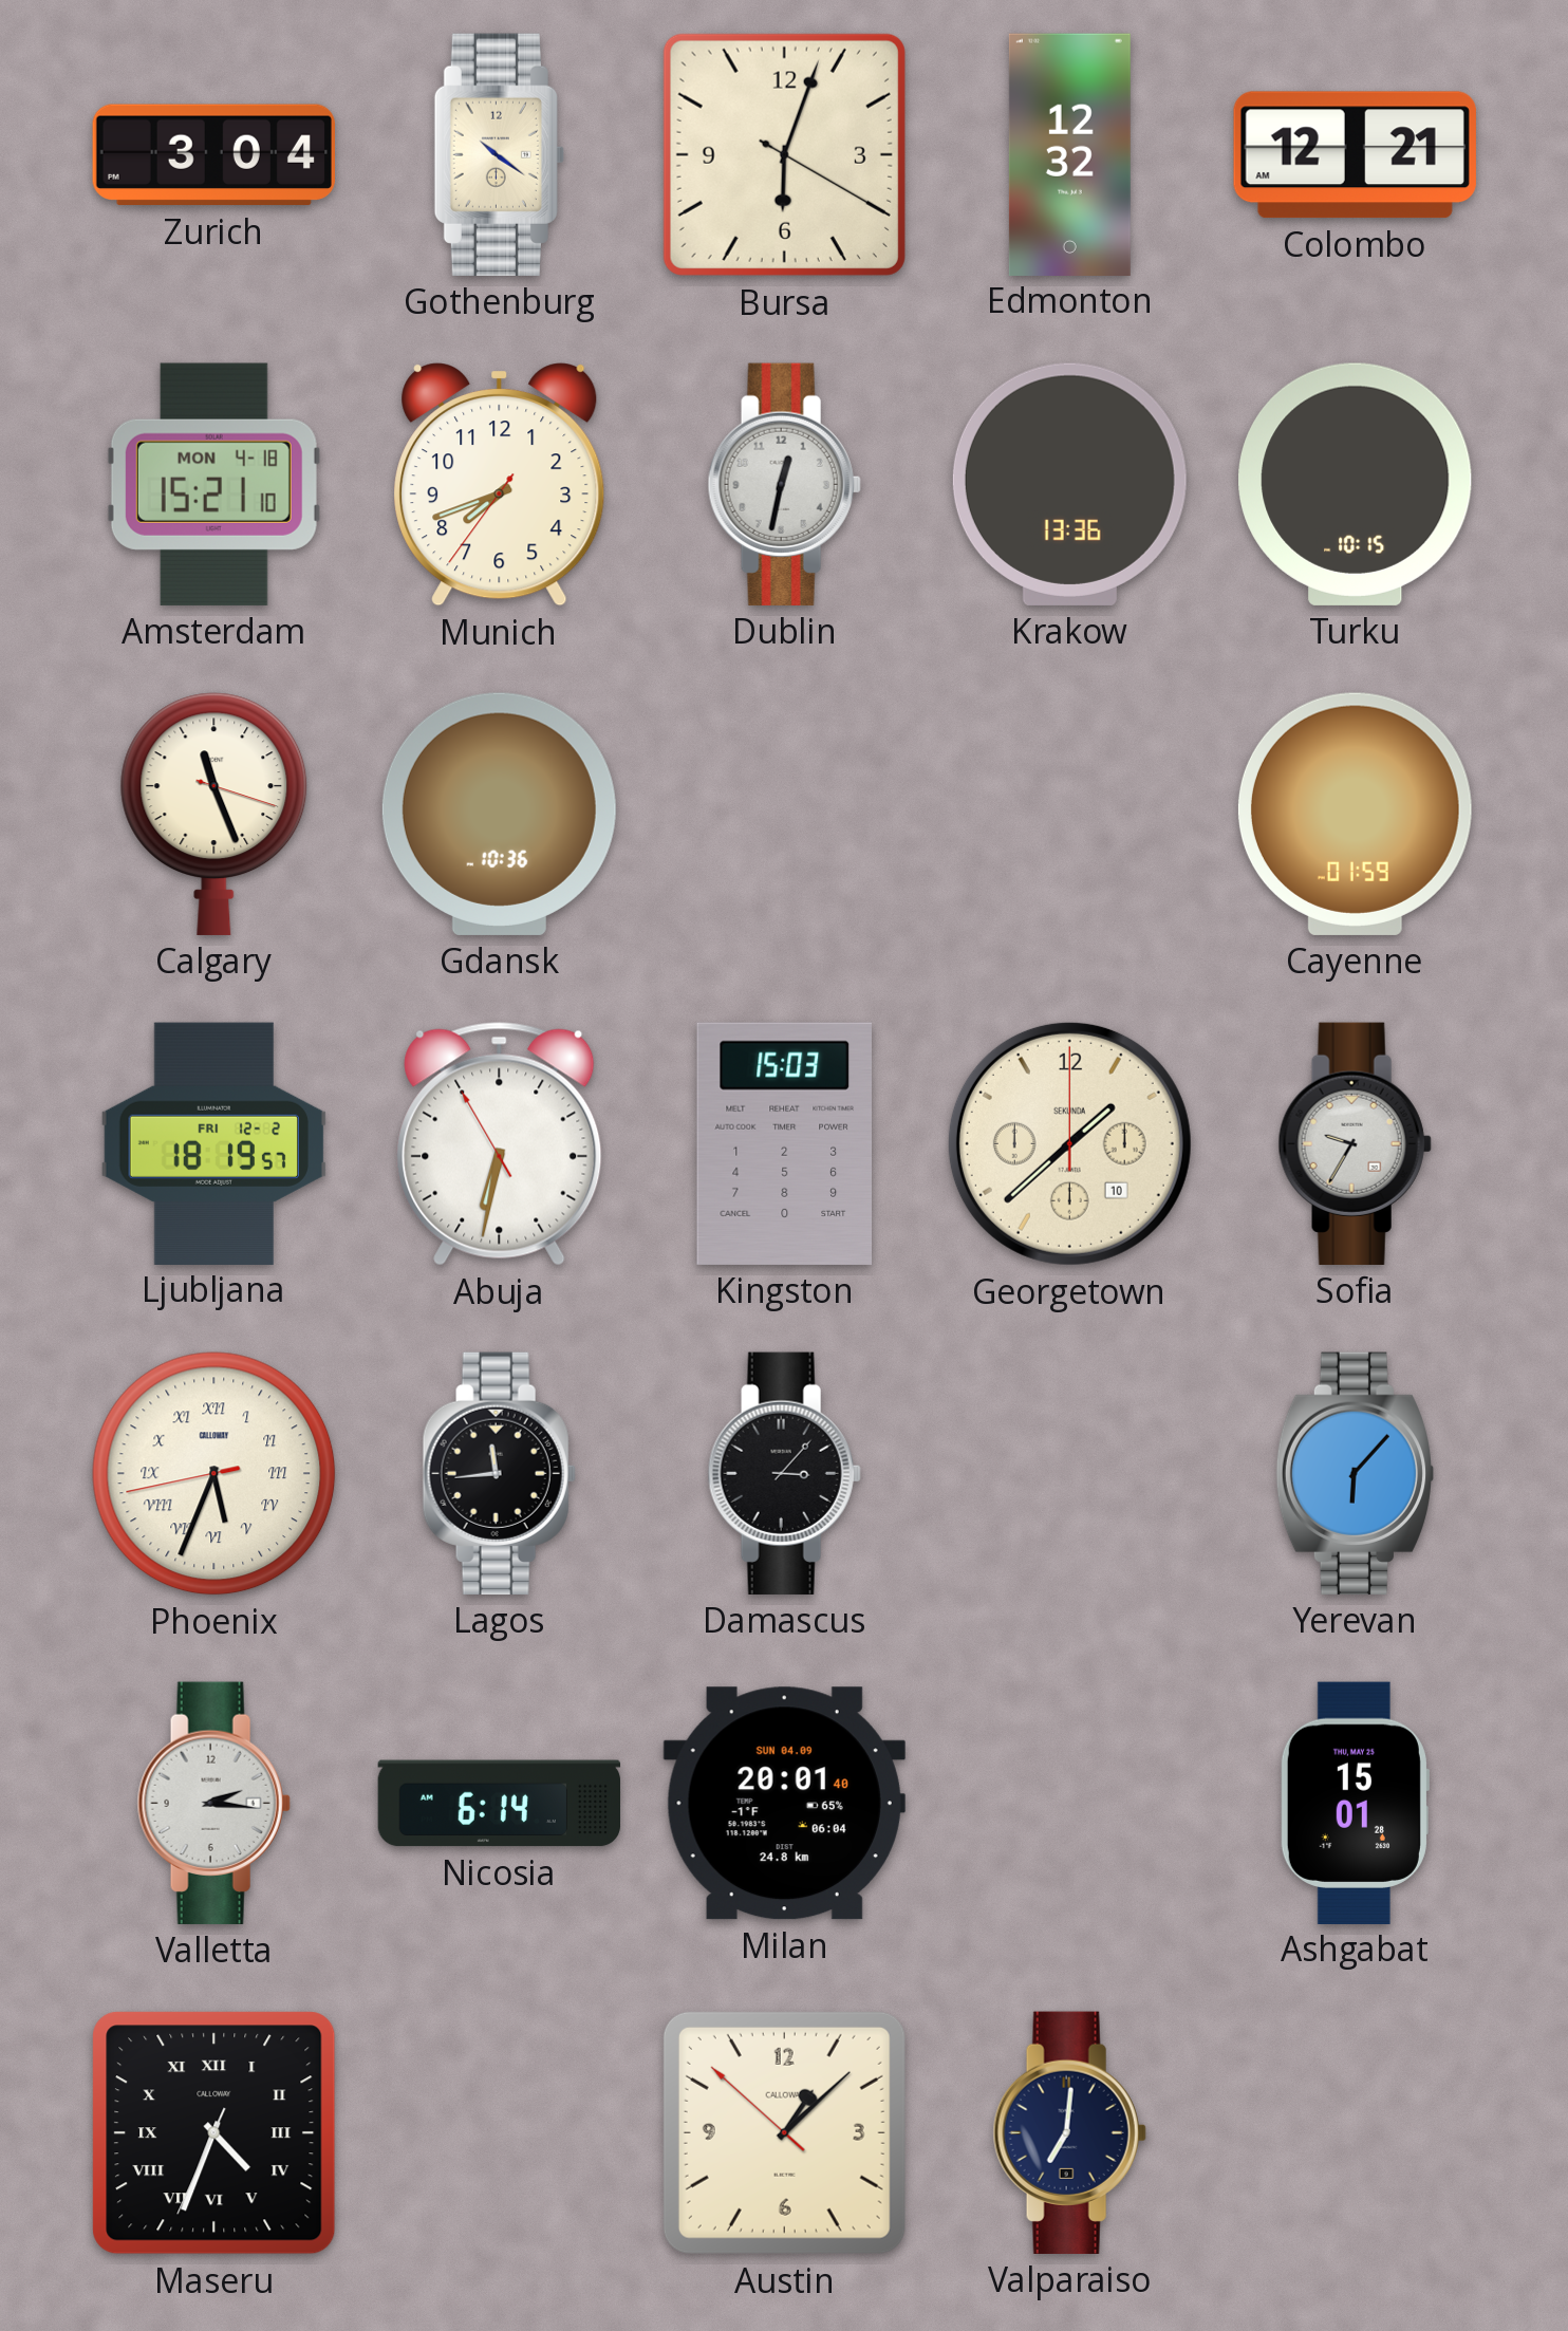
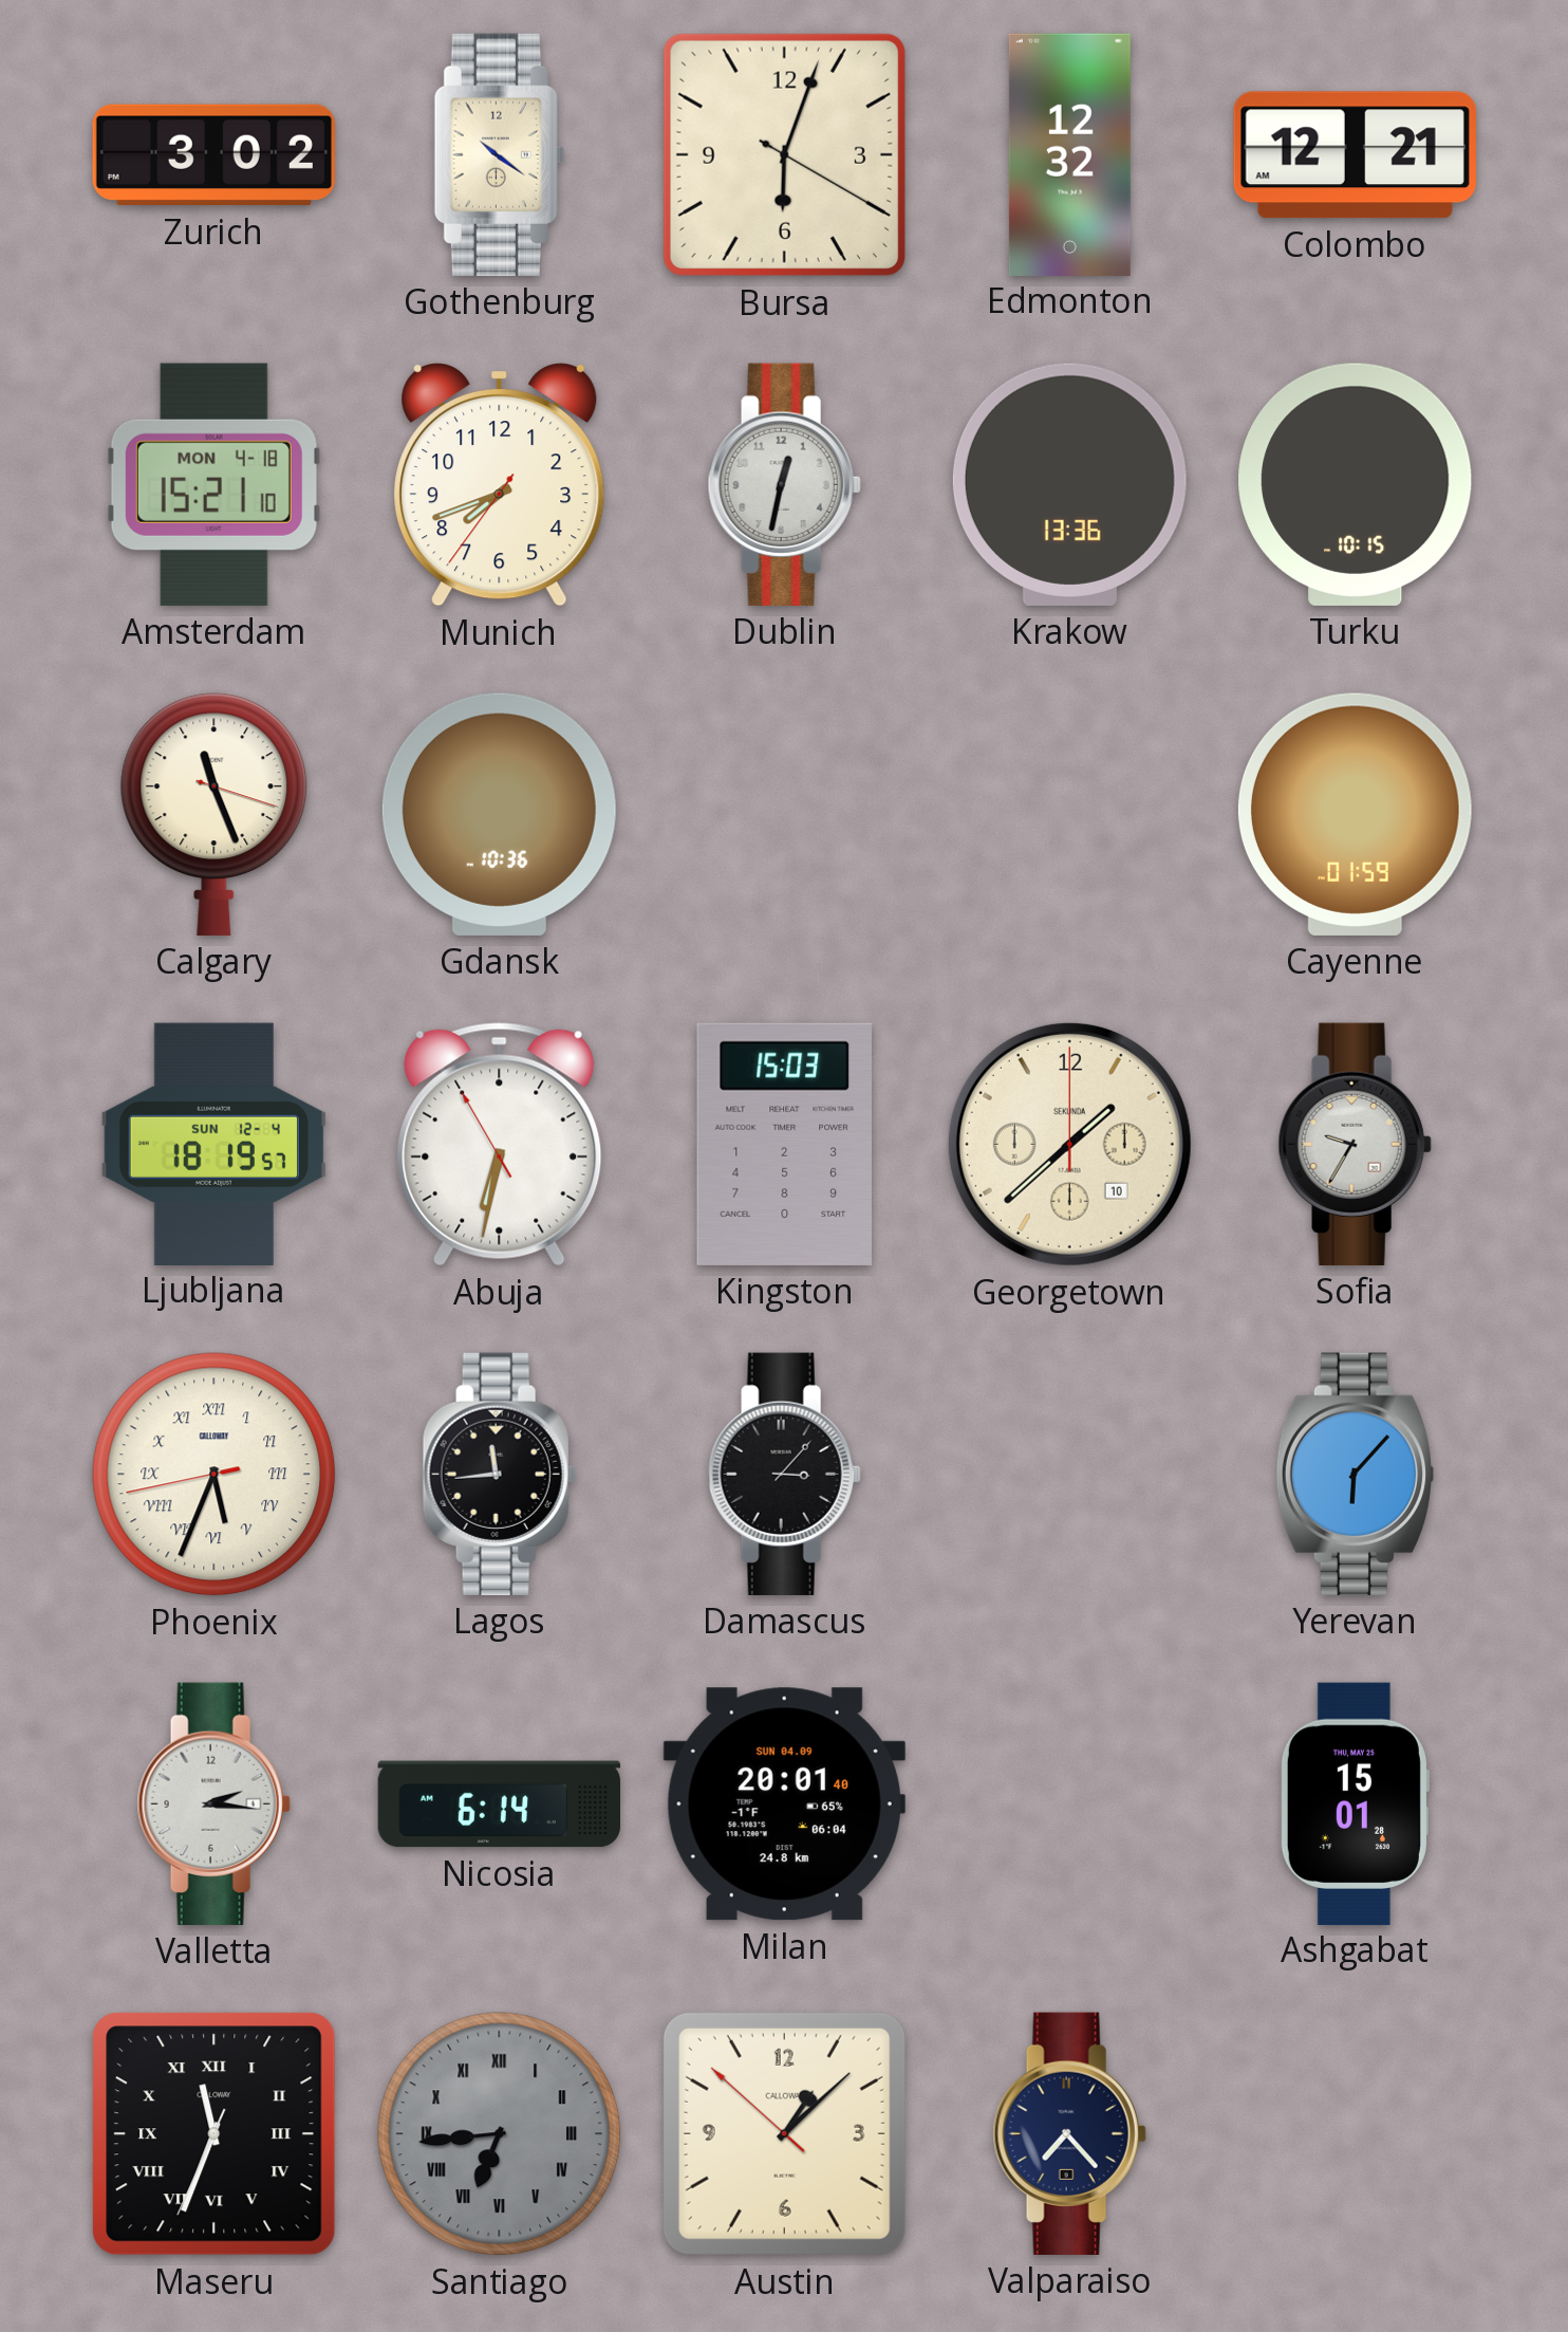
Zurich: 3:04 -> 3:02 (213, 155)
Ljubljana date: FRI 12-2 -> SUN 12-4 (213, 1144)
Maseru: 4:33 -> 11:33 (214, 2134)
Santiago: none -> 6:44 (500, 2134)
Valparaiso: 7:01 -> 7:23 (1069, 2133)
